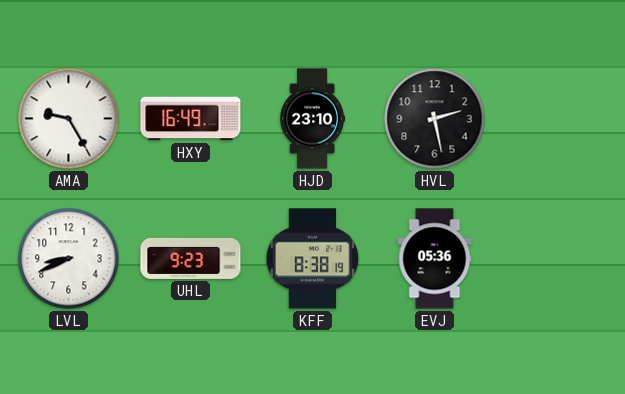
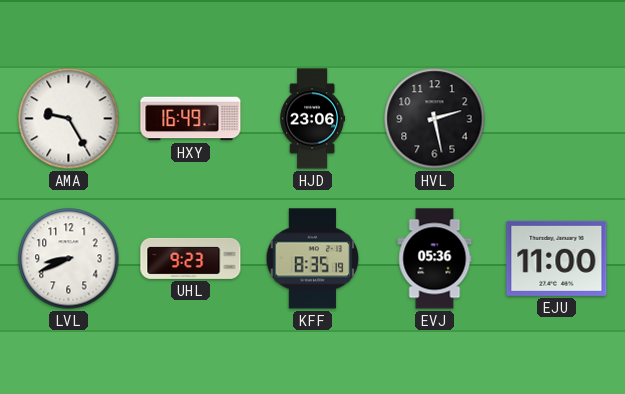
HJD: 23:10 -> 23:06 (313, 119)
KFF: 8:38 -> 8:35 (313, 259)
EJU: none -> 11:00 (557, 258)
